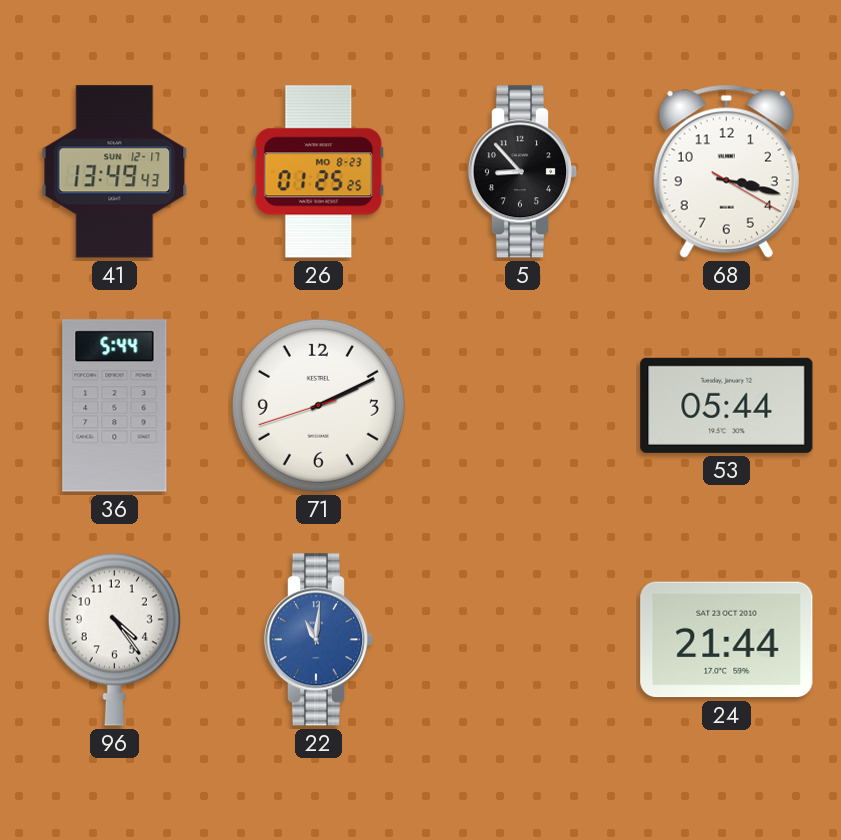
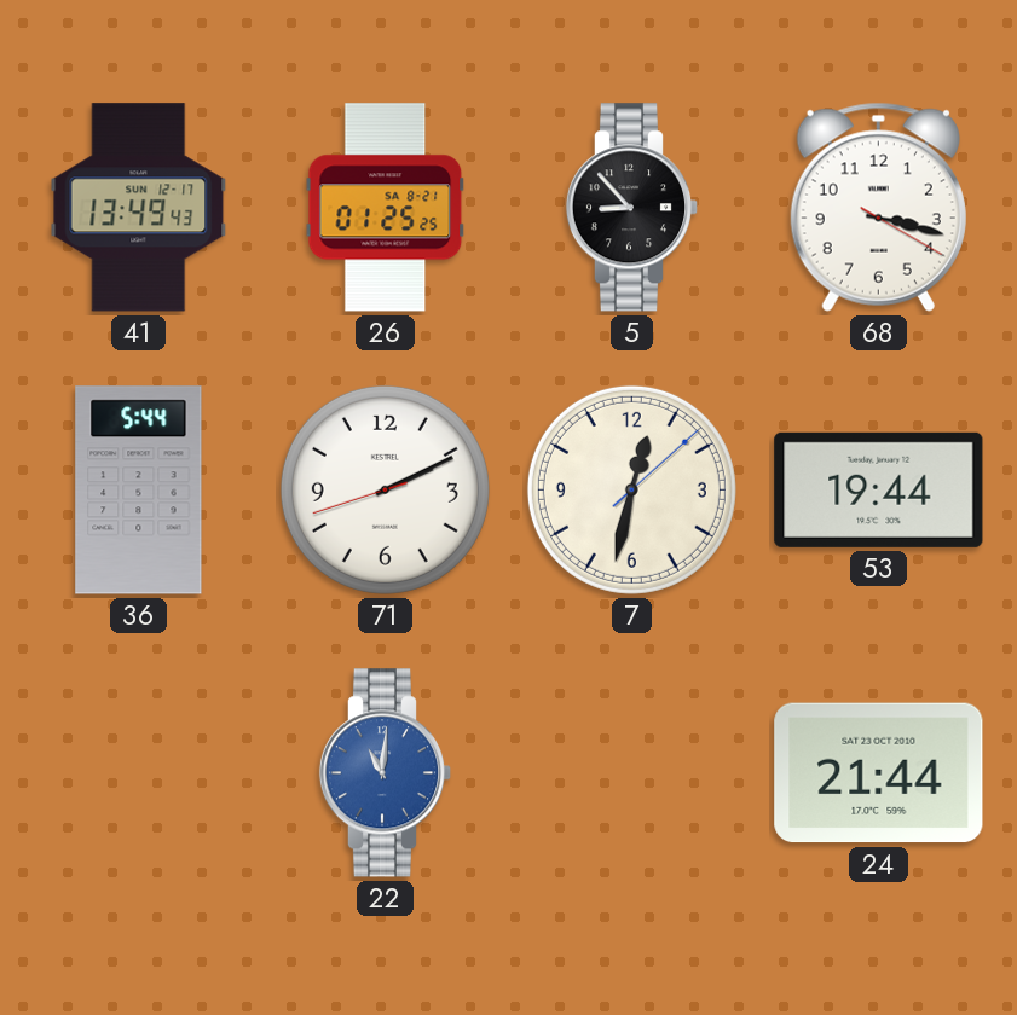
26 date: MO 8-23 -> SA 8-21 (386, 208)
7: none -> 12:32 (631, 489)
53: 05:44 -> 19:44 (879, 489)
96: 4:24 -> none (114, 639)
